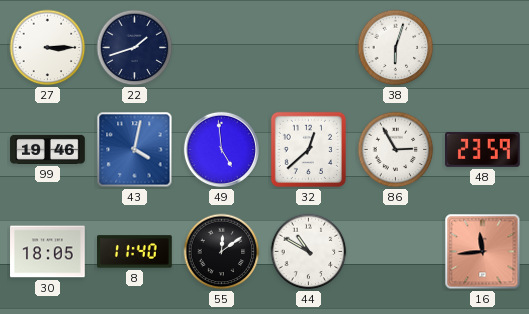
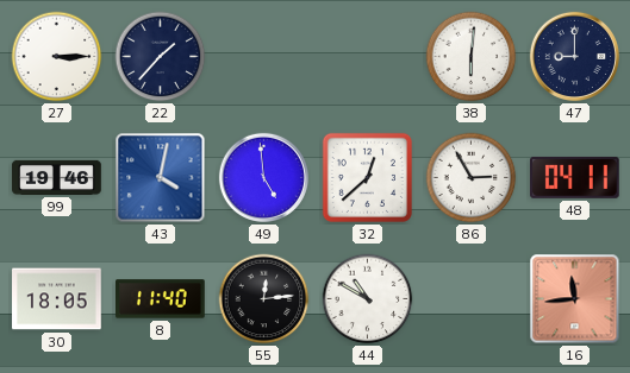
22: 1:42 -> 1:37 (161, 57)
38: 6:03 -> 6:01 (472, 57)
47: none -> 9:00 (574, 56)
48: 23:59 -> 04:11 (575, 177)
55: 12:09 -> 12:14 (264, 299)
